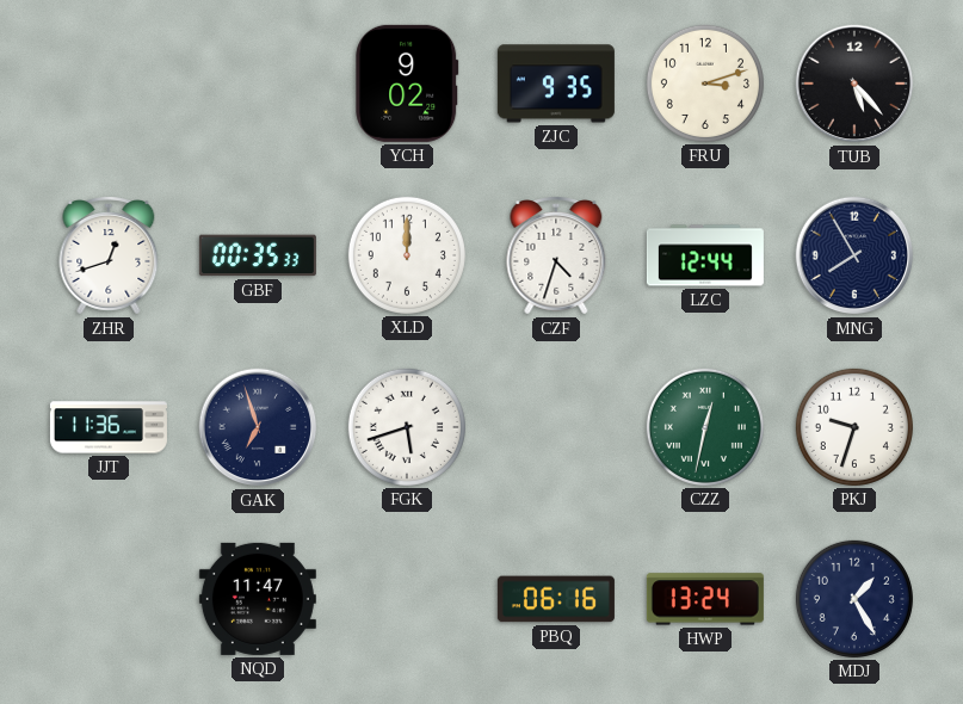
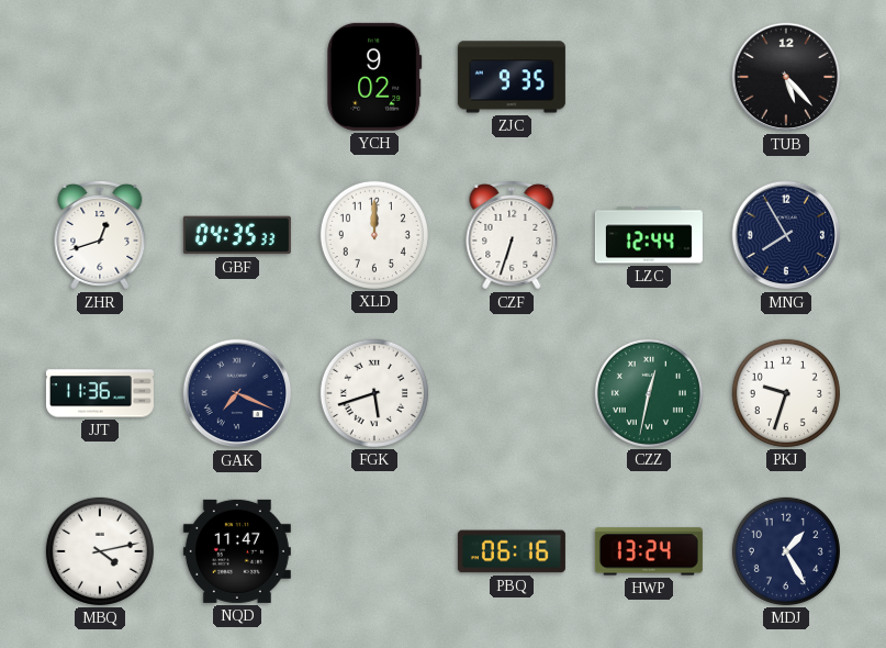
FRU: 3:12 -> none (705, 84)
GBF: 00:35 -> 04:35 (237, 235)
CZF: 4:33 -> 6:33 (512, 236)
GAK: 6:57 -> 7:19 (237, 393)
MBQ: none -> 4:13 (100, 551)
